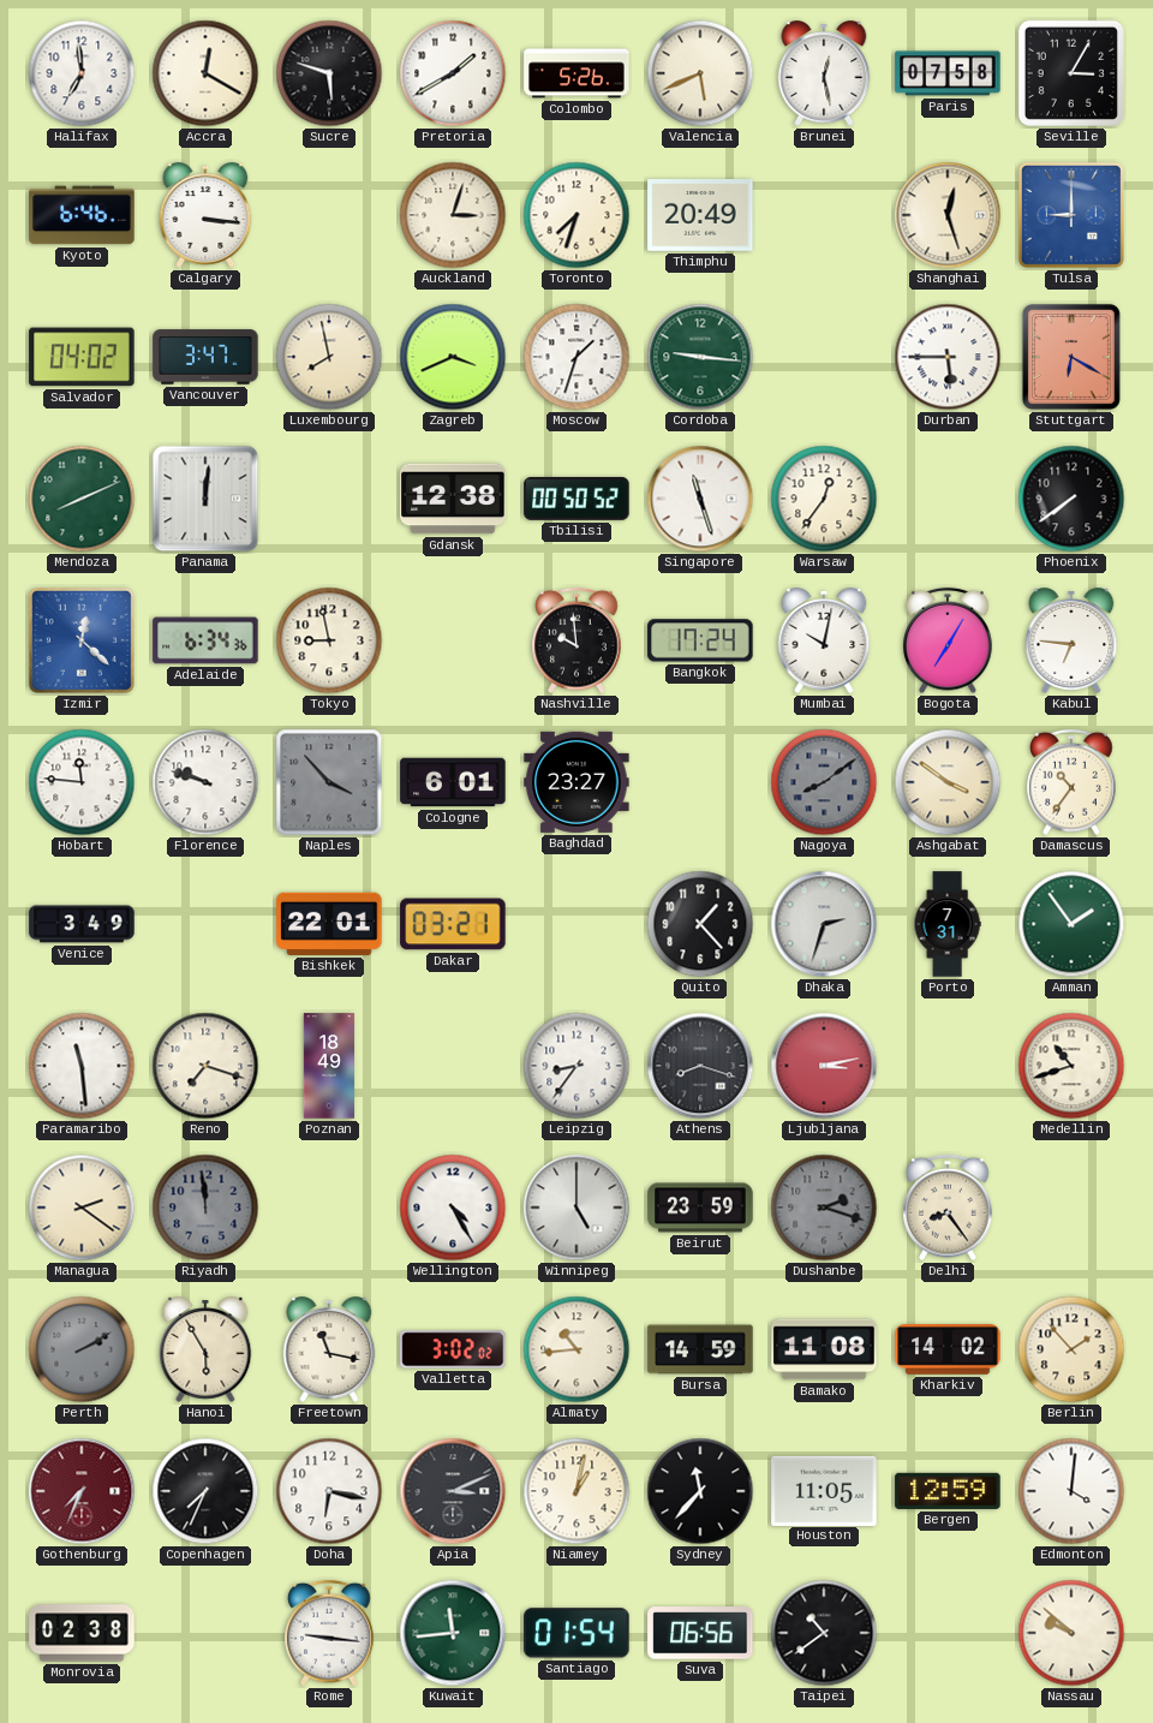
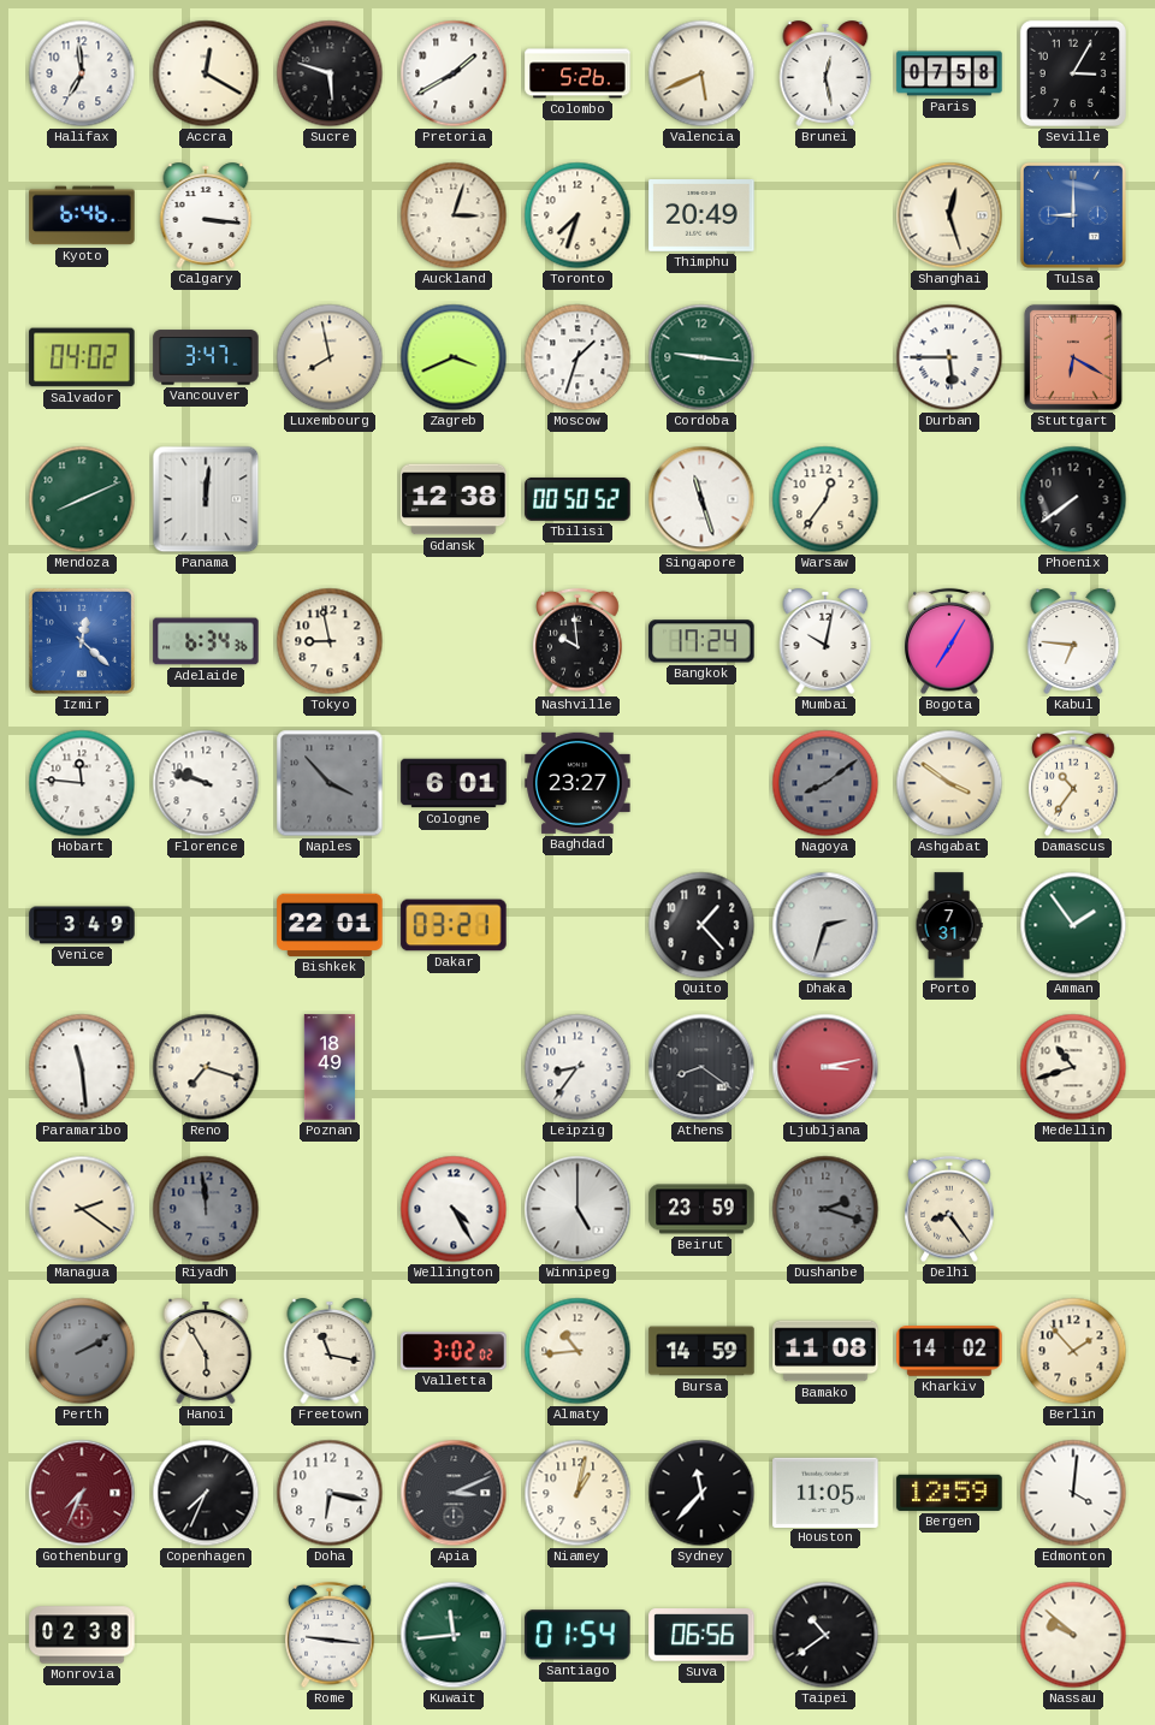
Athens: 8:18 -> 8:21 (701, 1067)
